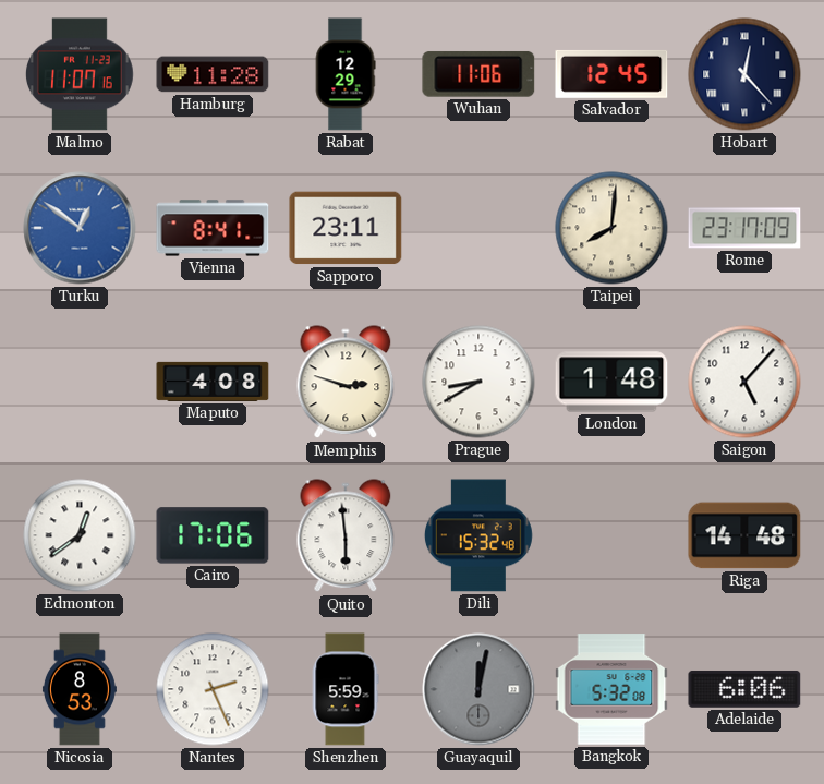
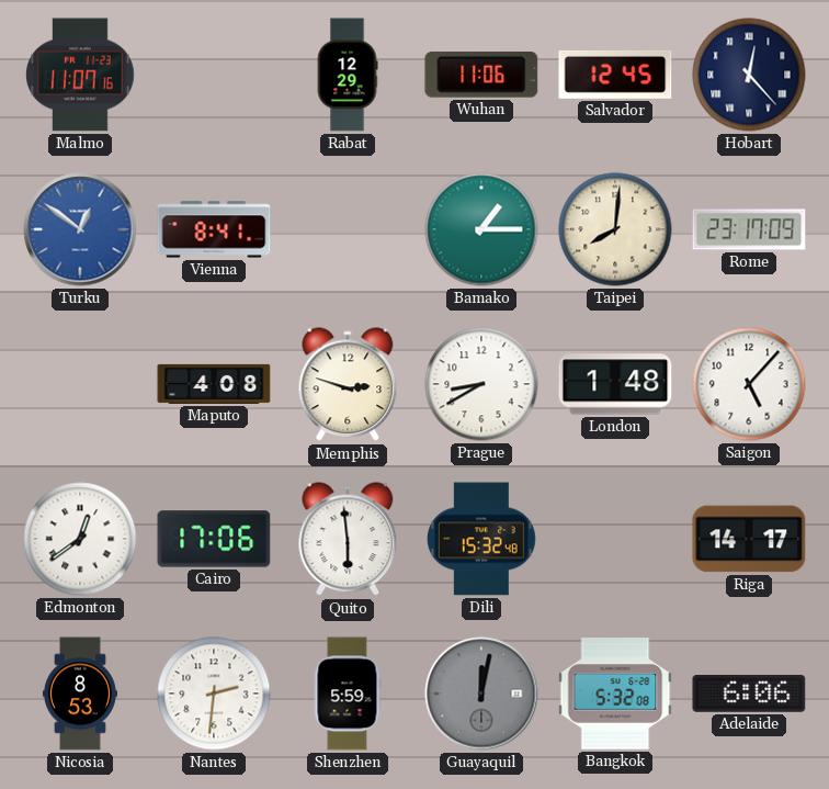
Hamburg: 11:28 -> none (213, 74)
Sapporo: 23:11 -> none (346, 228)
Bamako: none -> 1:15 (481, 229)
Riga: 14:48 -> 14:17 (749, 539)
Nantes: 2:26 -> 2:31 (214, 694)
